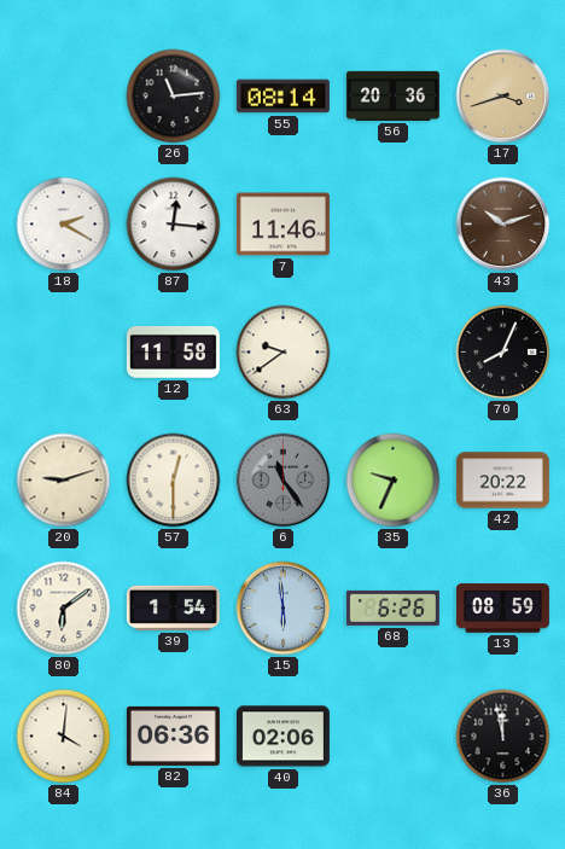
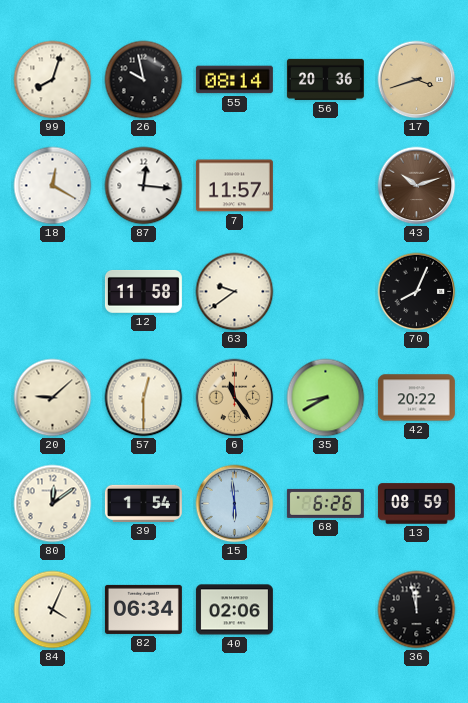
99: none -> 8:03 (53, 80)
26: 11:14 -> 9:58 (144, 80)
18: 2:20 -> 12:20 (53, 186)
7: 11:46 -> 11:57 (234, 186)
20: 9:12 -> 9:08 (53, 398)
6 dial: grey -> champagne (235, 398)
35: 9:34 -> 8:40 (326, 398)
80: 6:09 -> 12:09 (53, 504)
84: 4:01 -> 4:04 (53, 610)
82: 06:36 -> 06:34 (143, 609)
